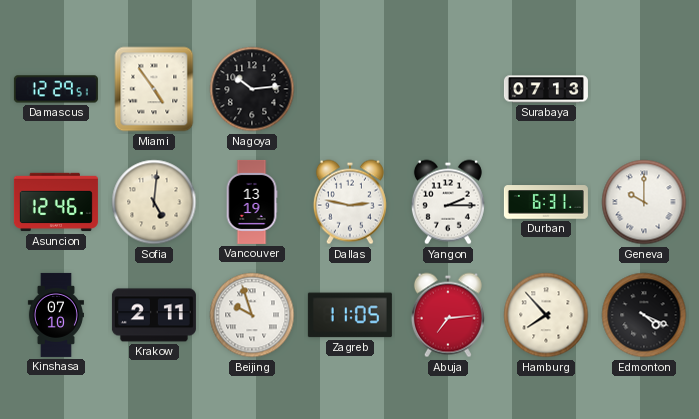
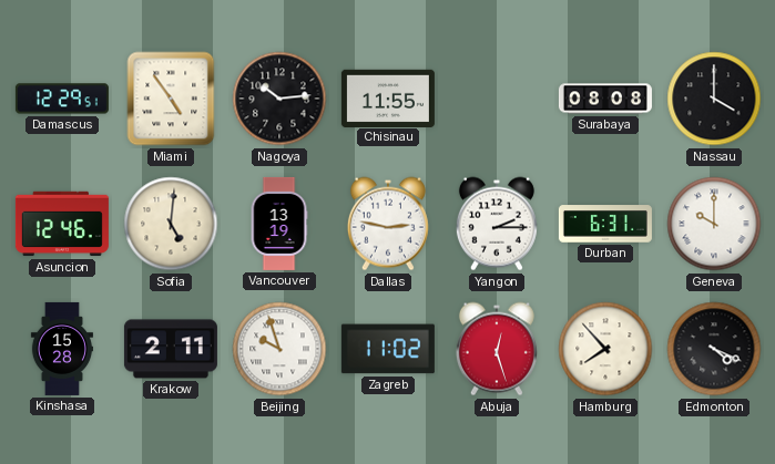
Chisinau: none -> 11:55 (388, 97)
Surabaya: 07:13 -> 08:08 (605, 99)
Nassau: none -> 4:00 (714, 99)
Kinshasa: 07:10 -> 15:28 (62, 349)
Zagreb: 11:05 -> 11:02 (388, 349)
Abuja: 7:14 -> 12:27 (497, 349)
